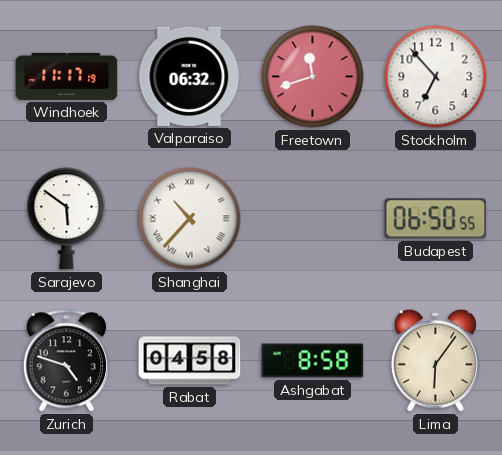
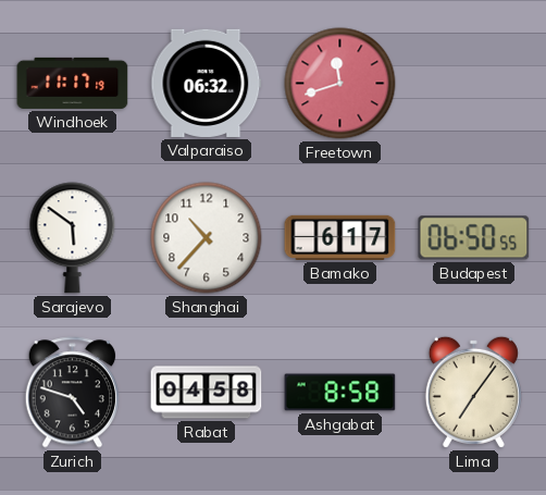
Stockholm: 6:53 -> none (436, 77)
Shanghai numerals: Roman -> Arabic (207, 238)
Bamako: none -> 6:17 (340, 237)
Lima: 6:06 -> 7:06 (473, 392)
